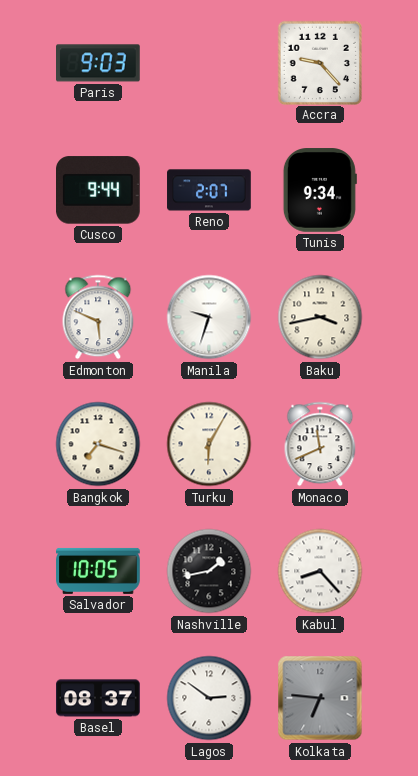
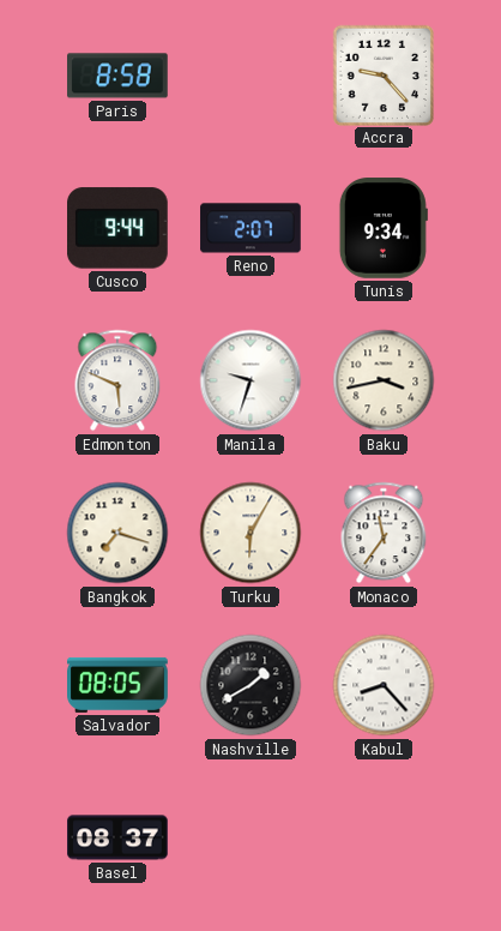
Paris: 9:03 -> 8:58 (119, 76)
Monaco: 11:41 -> 11:36 (384, 533)
Salvador: 10:05 -> 08:05 (117, 685)
Nashville: 1:43 -> 1:40 (251, 685)
Lagos: 2:51 -> none (209, 698)
Kolkata: 6:46 -> none (320, 698)
